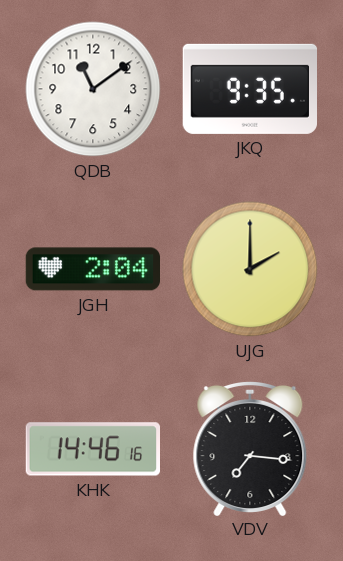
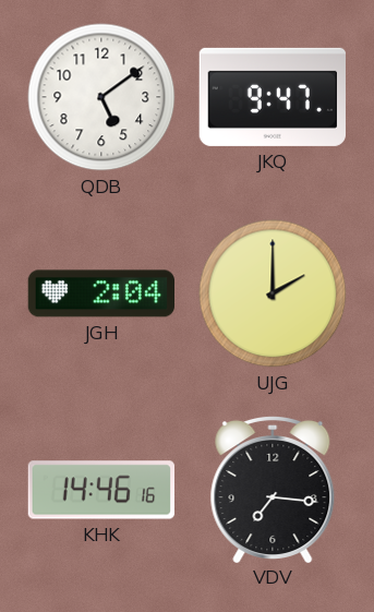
QDB: 11:09 -> 5:09 (101, 97)
JKQ: 9:35 -> 9:47 (272, 97)
